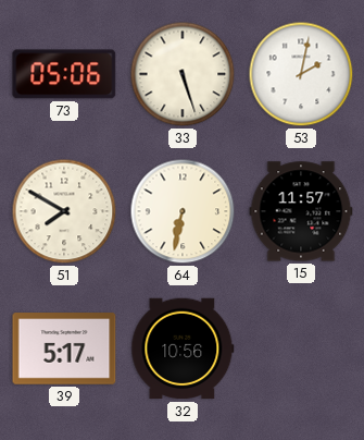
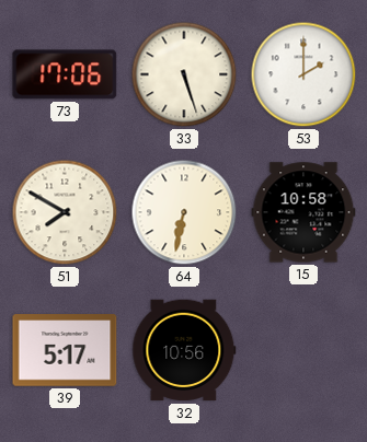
73: 05:06 -> 17:06 (65, 74)
53: 2:02 -> 2:00 (303, 74)
15: 11:57 -> 10:58 (303, 212)
